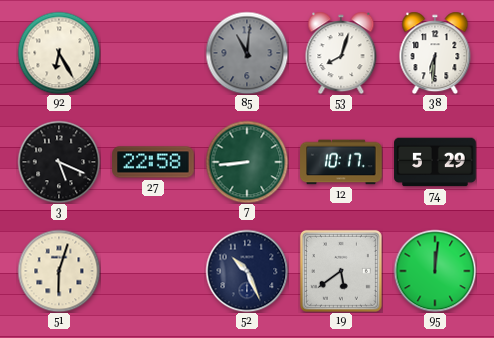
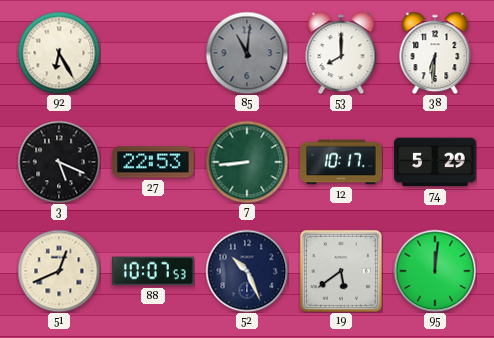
53: 8:03 -> 8:00 (341, 53)
27: 22:58 -> 22:53 (153, 162)
51: 6:03 -> 12:41 (59, 271)
88: none -> 10:07 (153, 271)
